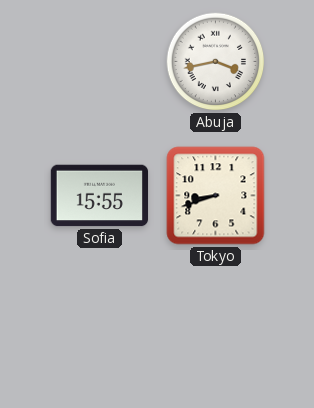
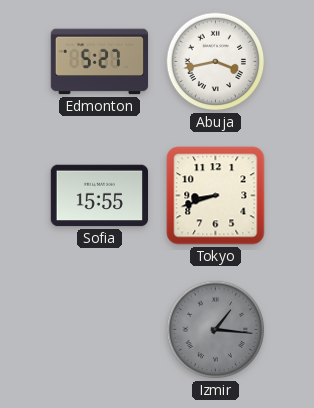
Edmonton: none -> 5:27 (100, 62)
Izmir: none -> 1:16 (216, 330)
